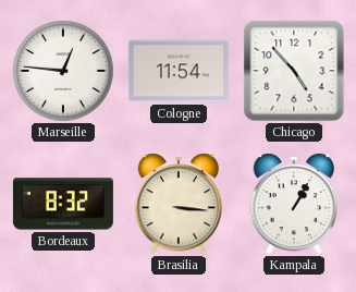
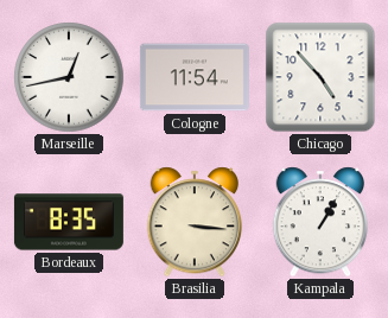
Marseille: 12:46 -> 12:43 (69, 77)
Bordeaux: 8:32 -> 8:35 (69, 222)
